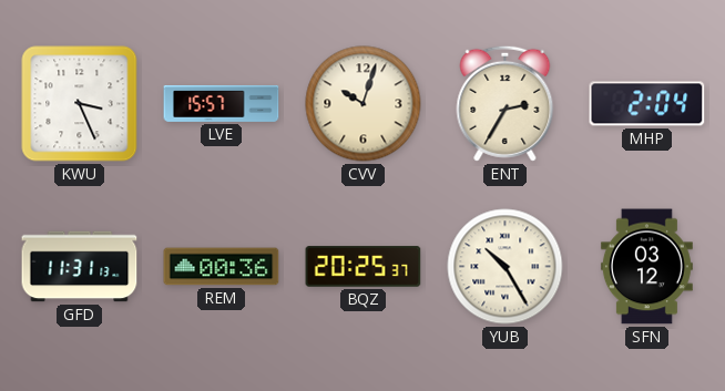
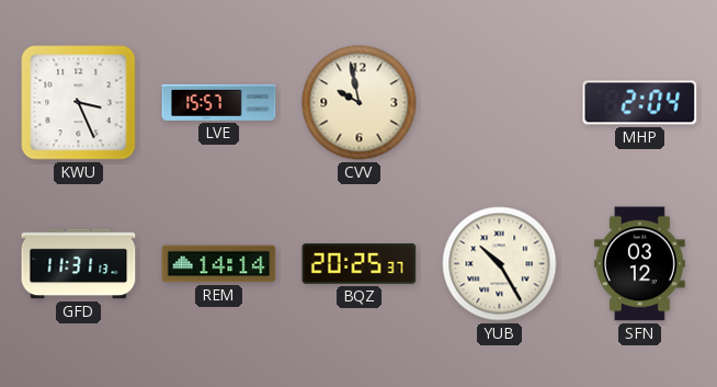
CVV: 10:03 -> 9:58 (360, 103)
ENT: 2:35 -> none (506, 103)
REM: 00:36 -> 14:14 (219, 264)
